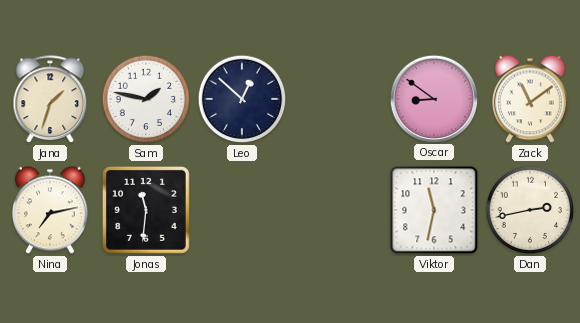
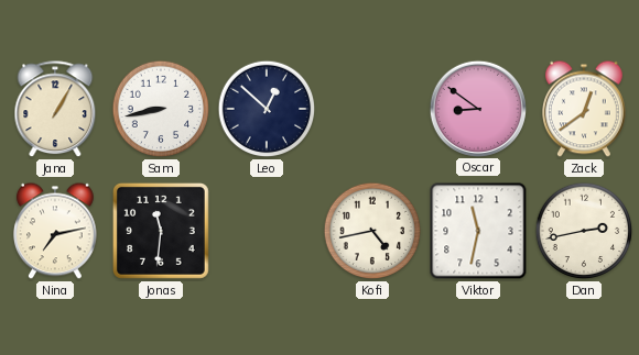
Jana: 1:33 -> 1:05 (55, 110)
Sam: 1:47 -> 8:43 (161, 109)
Zack: 11:09 -> 12:39 (585, 109)
Kofi: none -> 4:43 (372, 231)
